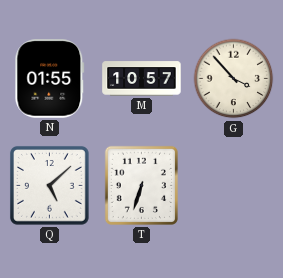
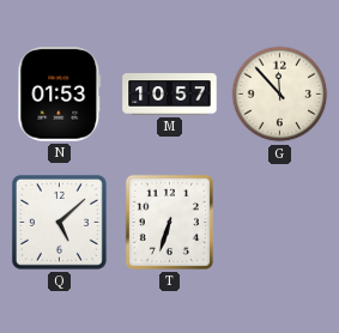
N: 01:55 -> 01:53 (60, 95)
G: 3:53 -> 11:53 (280, 95)
